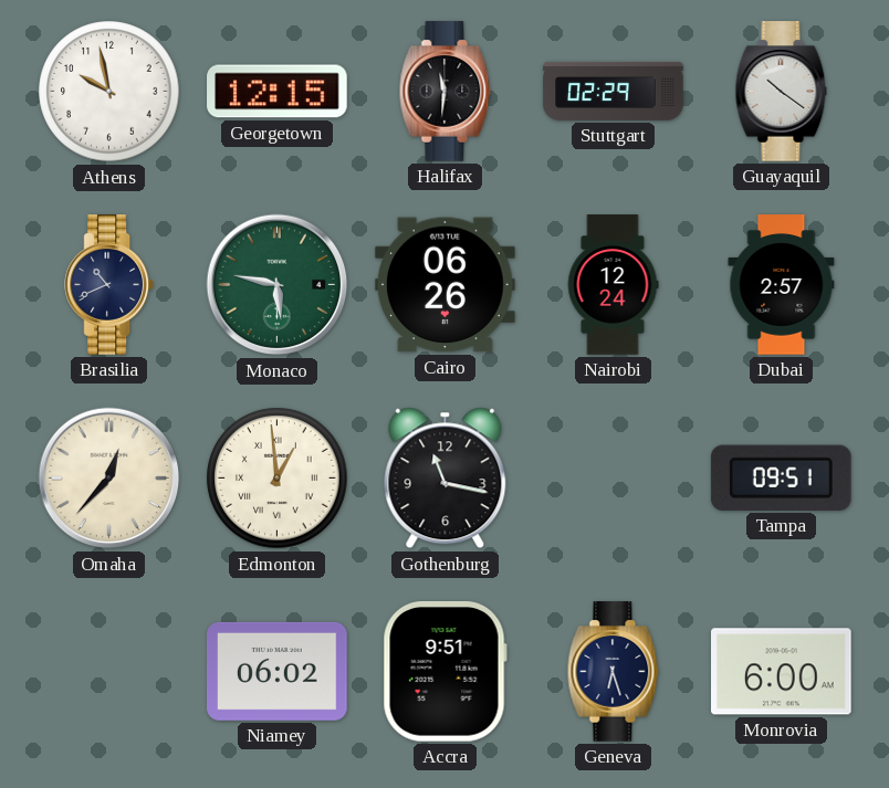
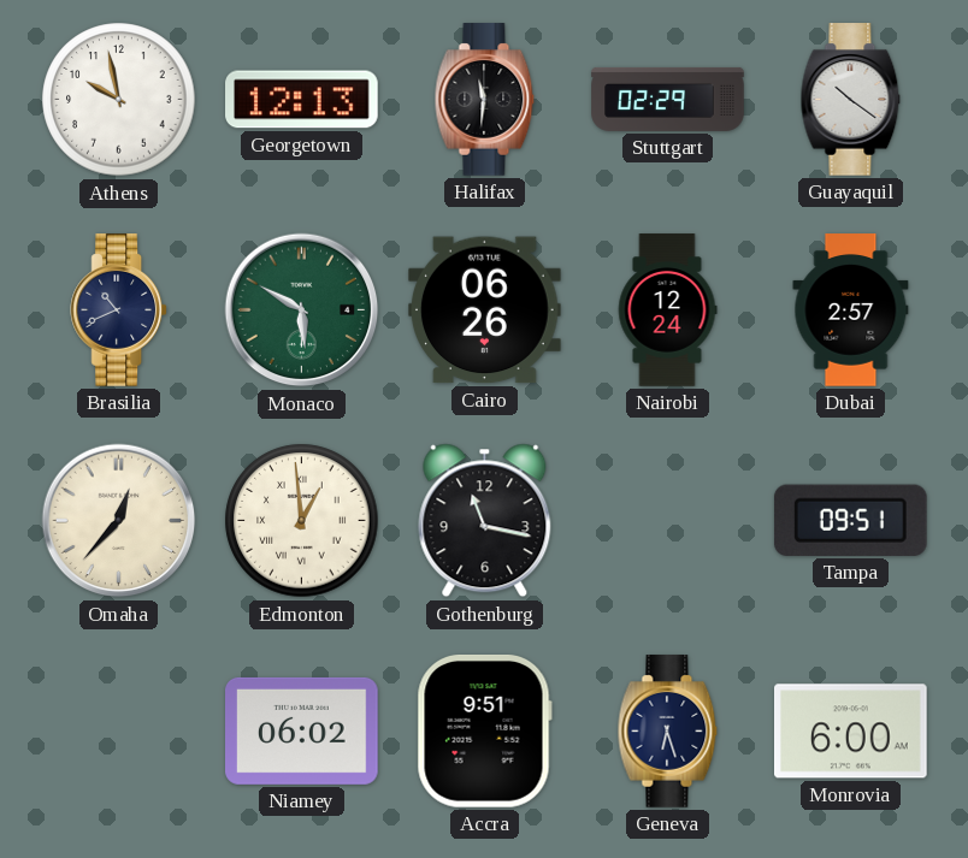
Georgetown: 12:15 -> 12:13 (302, 100)
Monaco: 5:47 -> 5:50 (302, 310)
